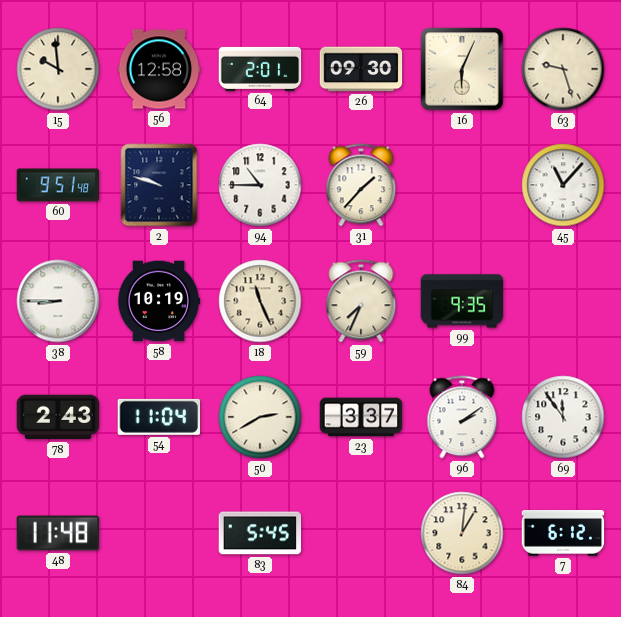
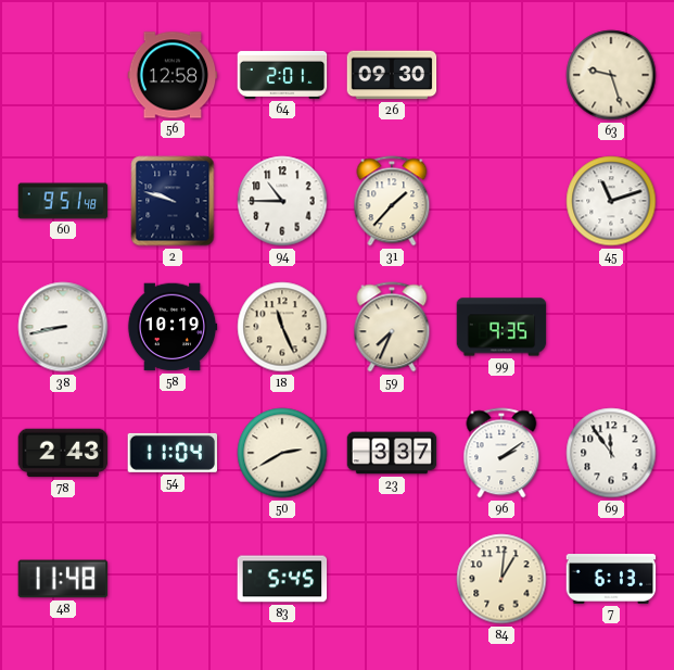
15: 9:59 -> none (58, 69)
16: 6:04 -> none (462, 69)
45: 11:07 -> 11:12 (611, 201)
38: 8:45 -> 8:43 (63, 327)
7: 6:12 -> 6:13 (611, 580)
